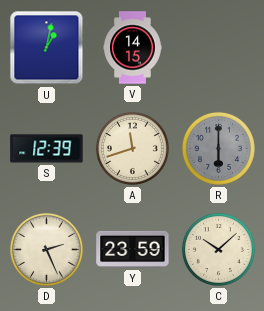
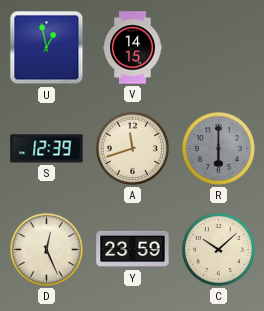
U: 1:02 -> 12:58 (47, 48)
D: 2:26 -> 12:26 (46, 249)
